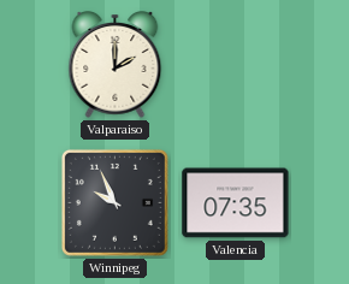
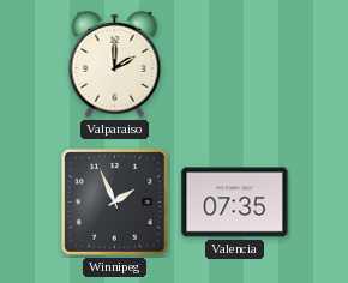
Winnipeg: 9:56 -> 1:56 (114, 201)
